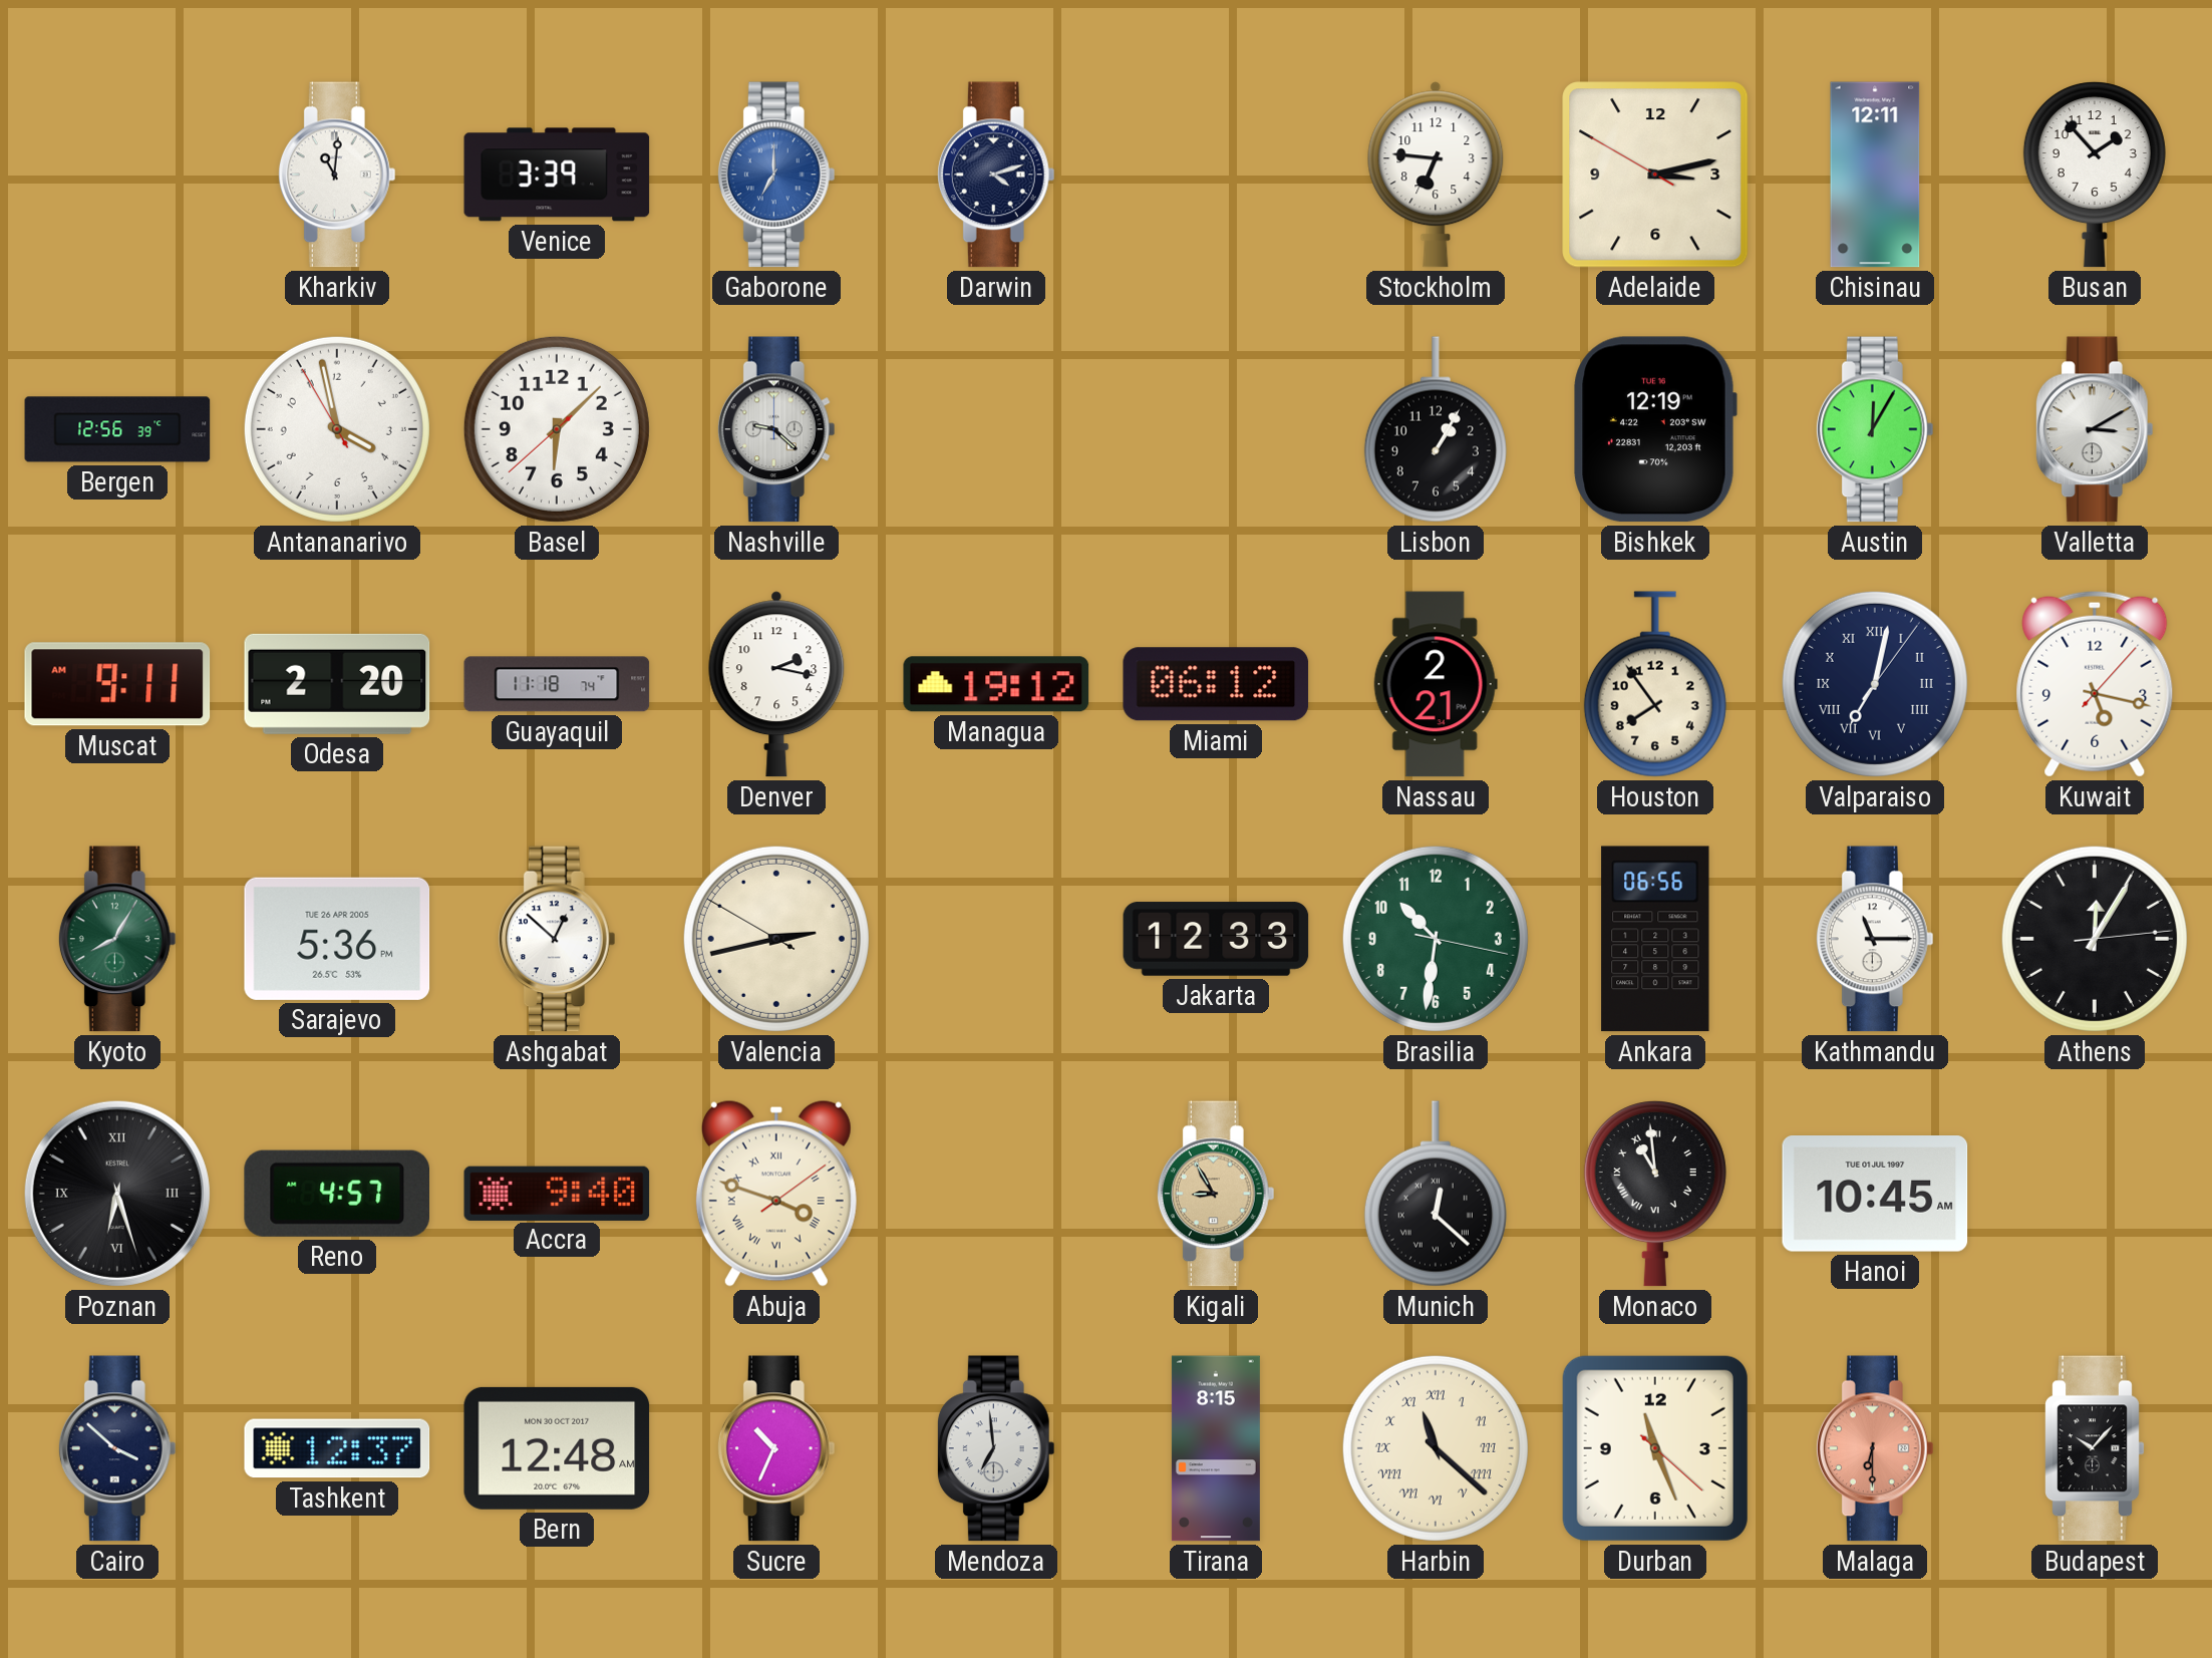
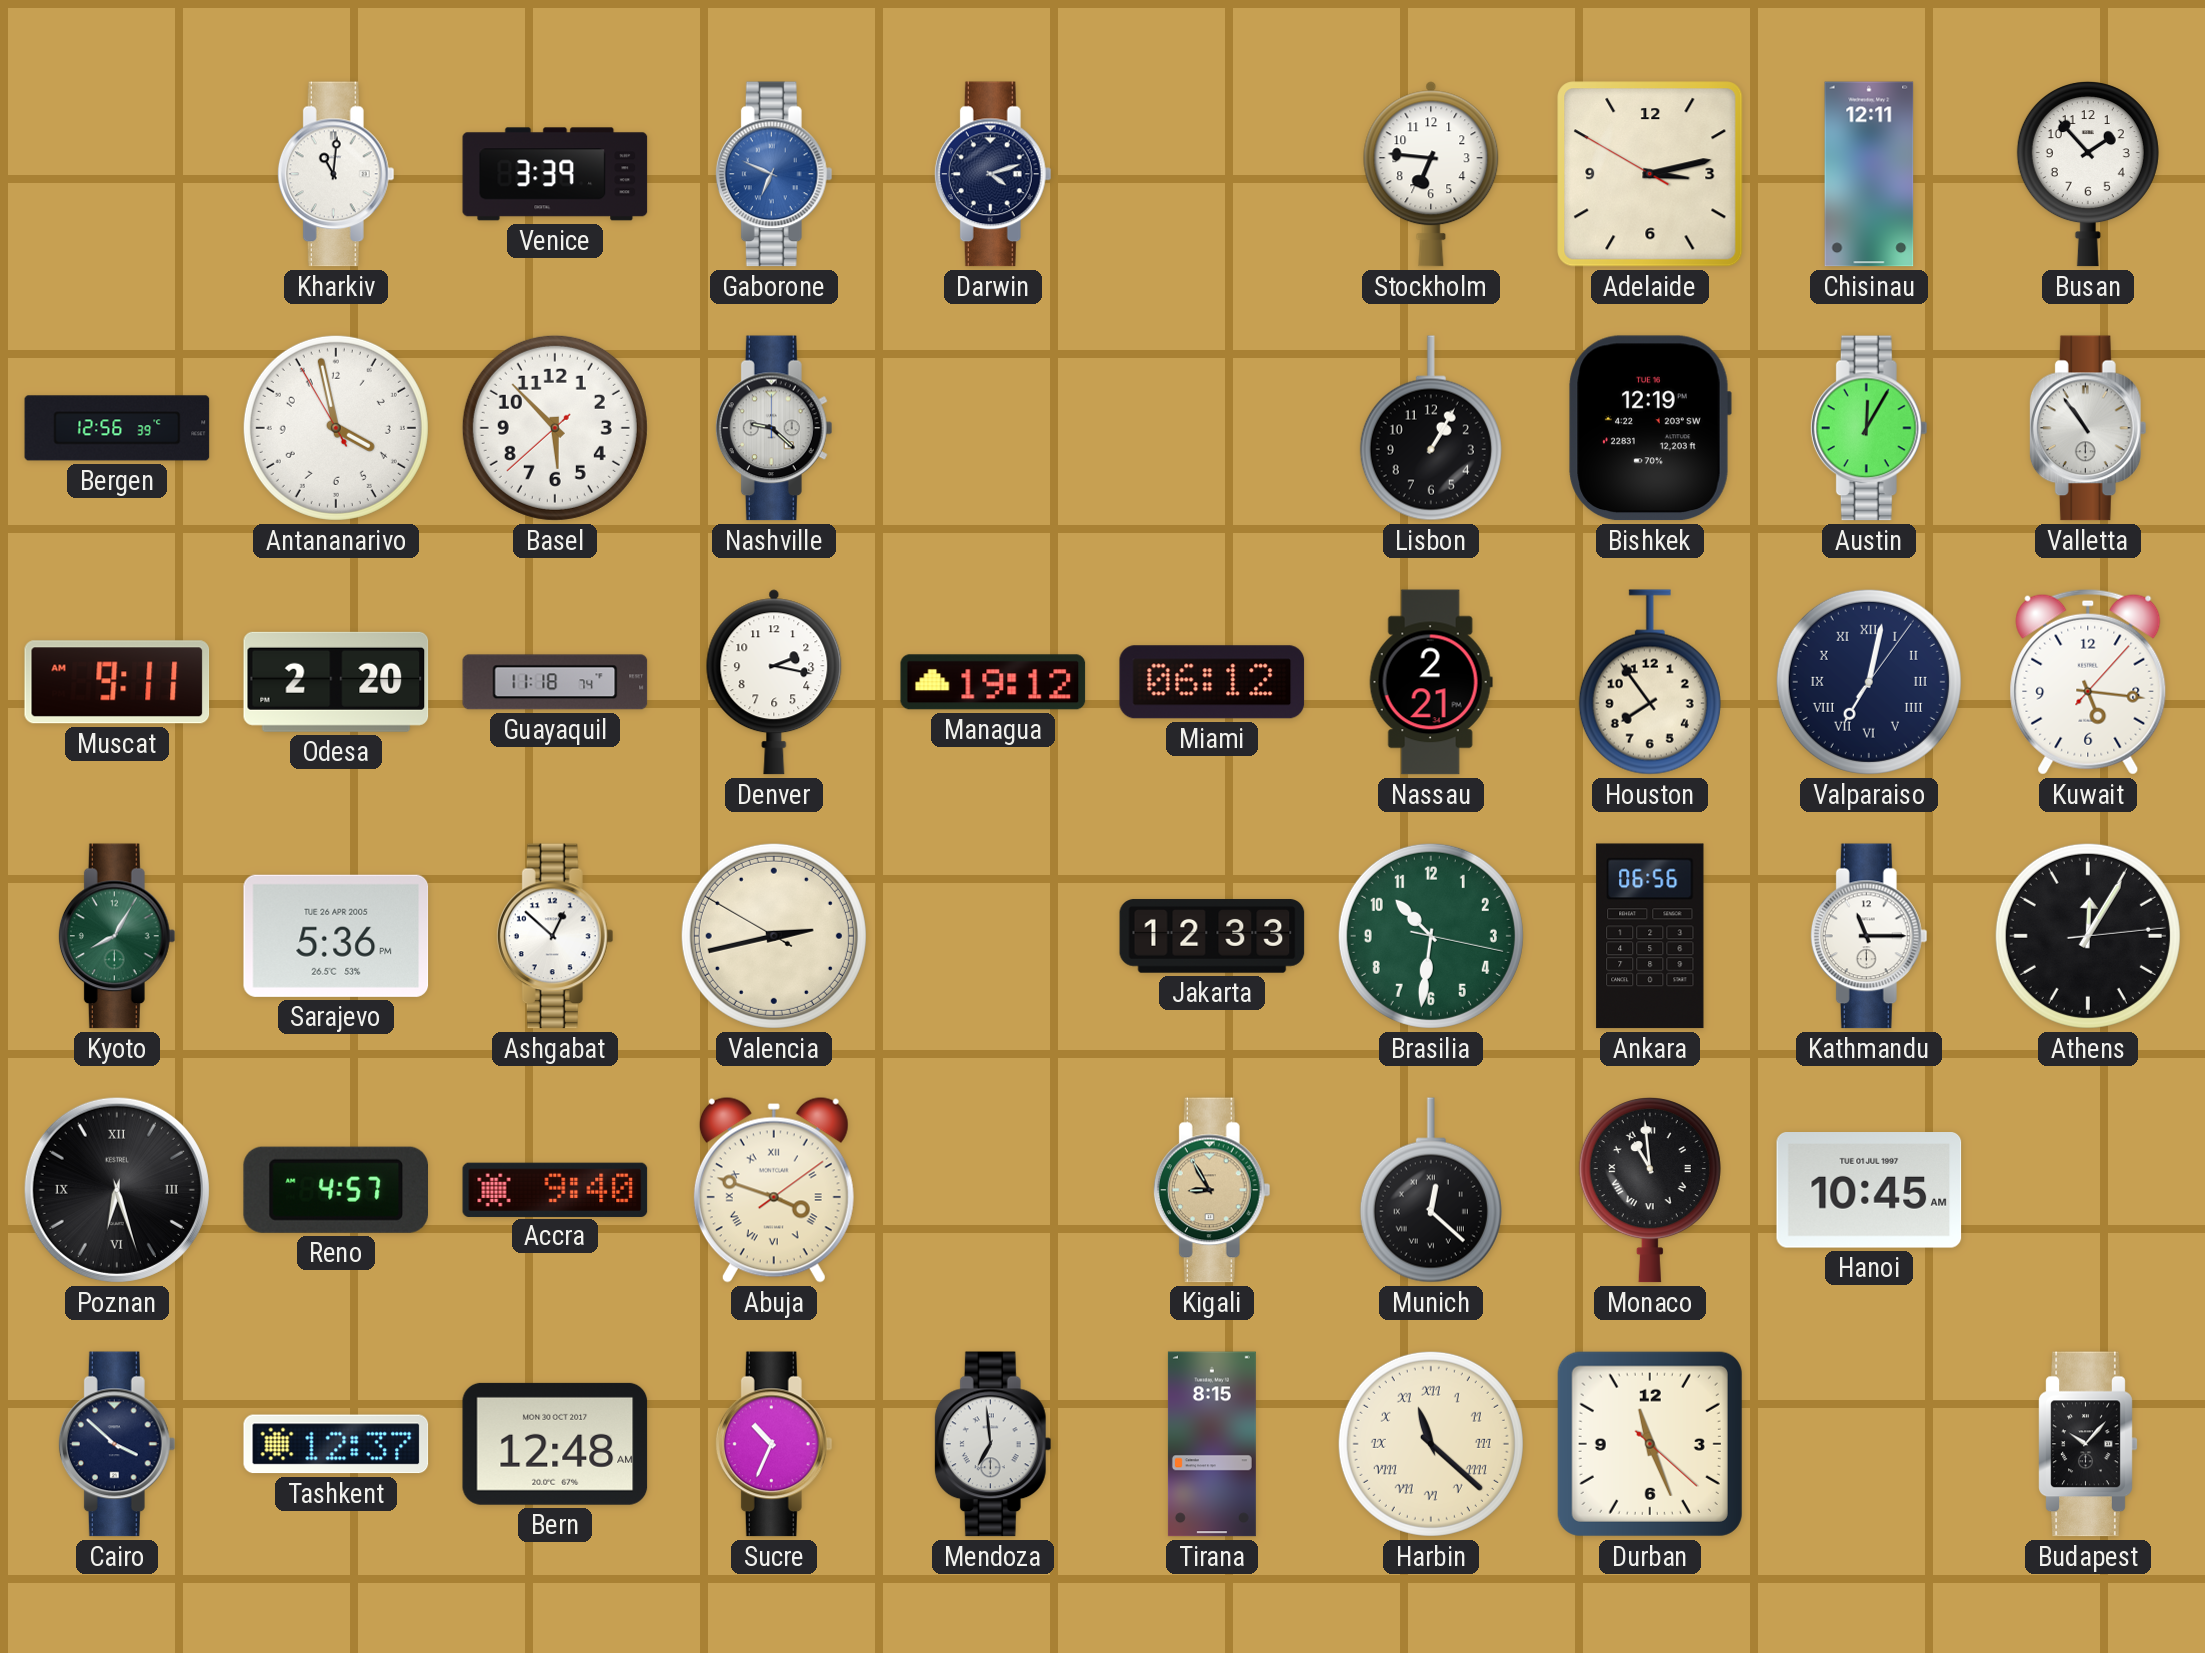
Gaborone: 7:00 -> 6:49 (774, 174)
Basel: 6:07 -> 5:52 (555, 428)
Valletta: 3:10 -> 10:54 (2088, 428)
Kuwait: 5:17 -> 5:16 (2088, 682)
Malaga: 6:30 -> none (1875, 1448)
